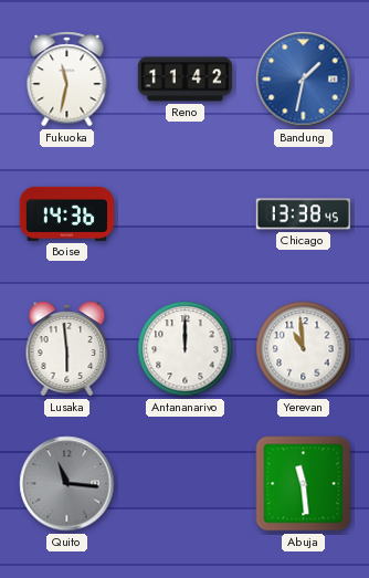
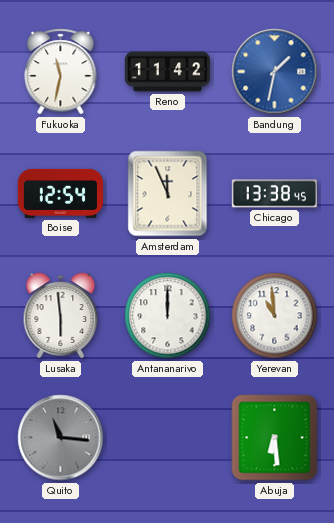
Boise: 14:36 -> 12:54 (60, 193)
Amsterdam: none -> 11:56 (168, 194)
Abuja: 11:29 -> 6:29 (275, 438)
